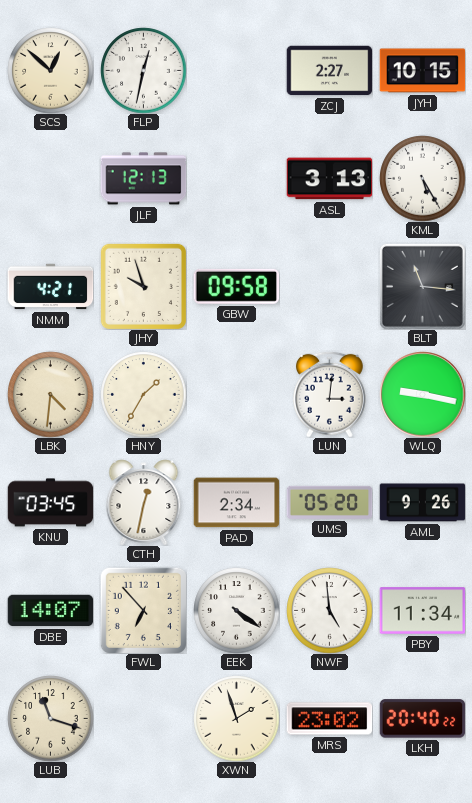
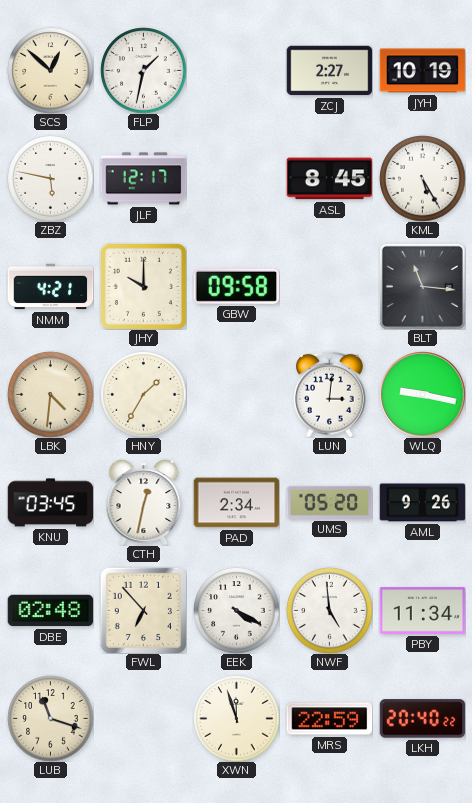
FLP: 12:32 -> 1:32 (143, 70)
JYH: 10:15 -> 10:19 (422, 71)
ZBZ: none -> 5:47 (50, 178)
JLF: 12:13 -> 12:17 (143, 179)
ASL: 3:13 -> 8:45 (329, 179)
JHY: 9:57 -> 10:00 (143, 286)
DBE: 14:07 -> 02:48 (50, 611)
EEK: 4:21 -> 4:20 (236, 610)
XWN: 1:57 -> 11:57 (236, 718)
MRS: 23:02 -> 22:59 (329, 719)
